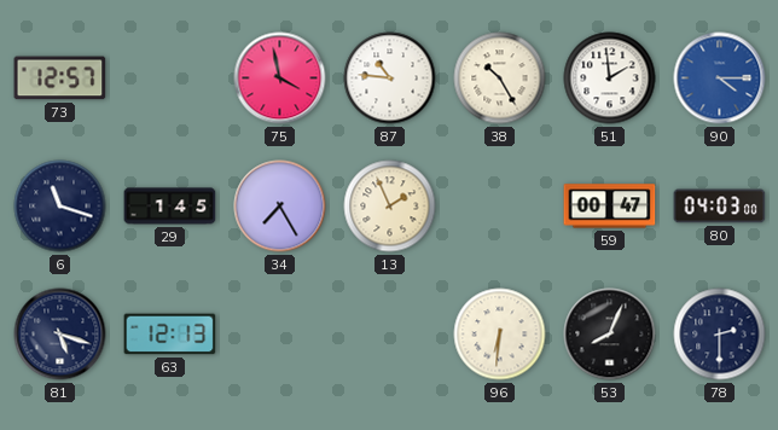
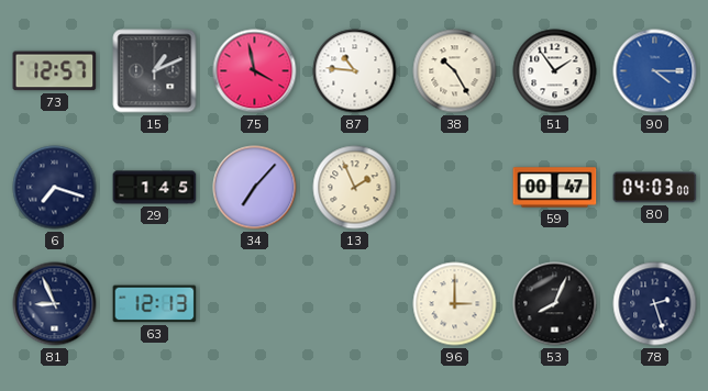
15: none -> 1:11 (155, 71)
51: 1:59 -> 1:54 (555, 71)
6: 11:18 -> 7:18 (55, 188)
34: 7:25 -> 7:07 (255, 188)
81: 5:18 -> 8:56 (55, 304)
96: 6:31 -> 3:00 (455, 304)
78: 2:30 -> 2:27 (655, 304)
